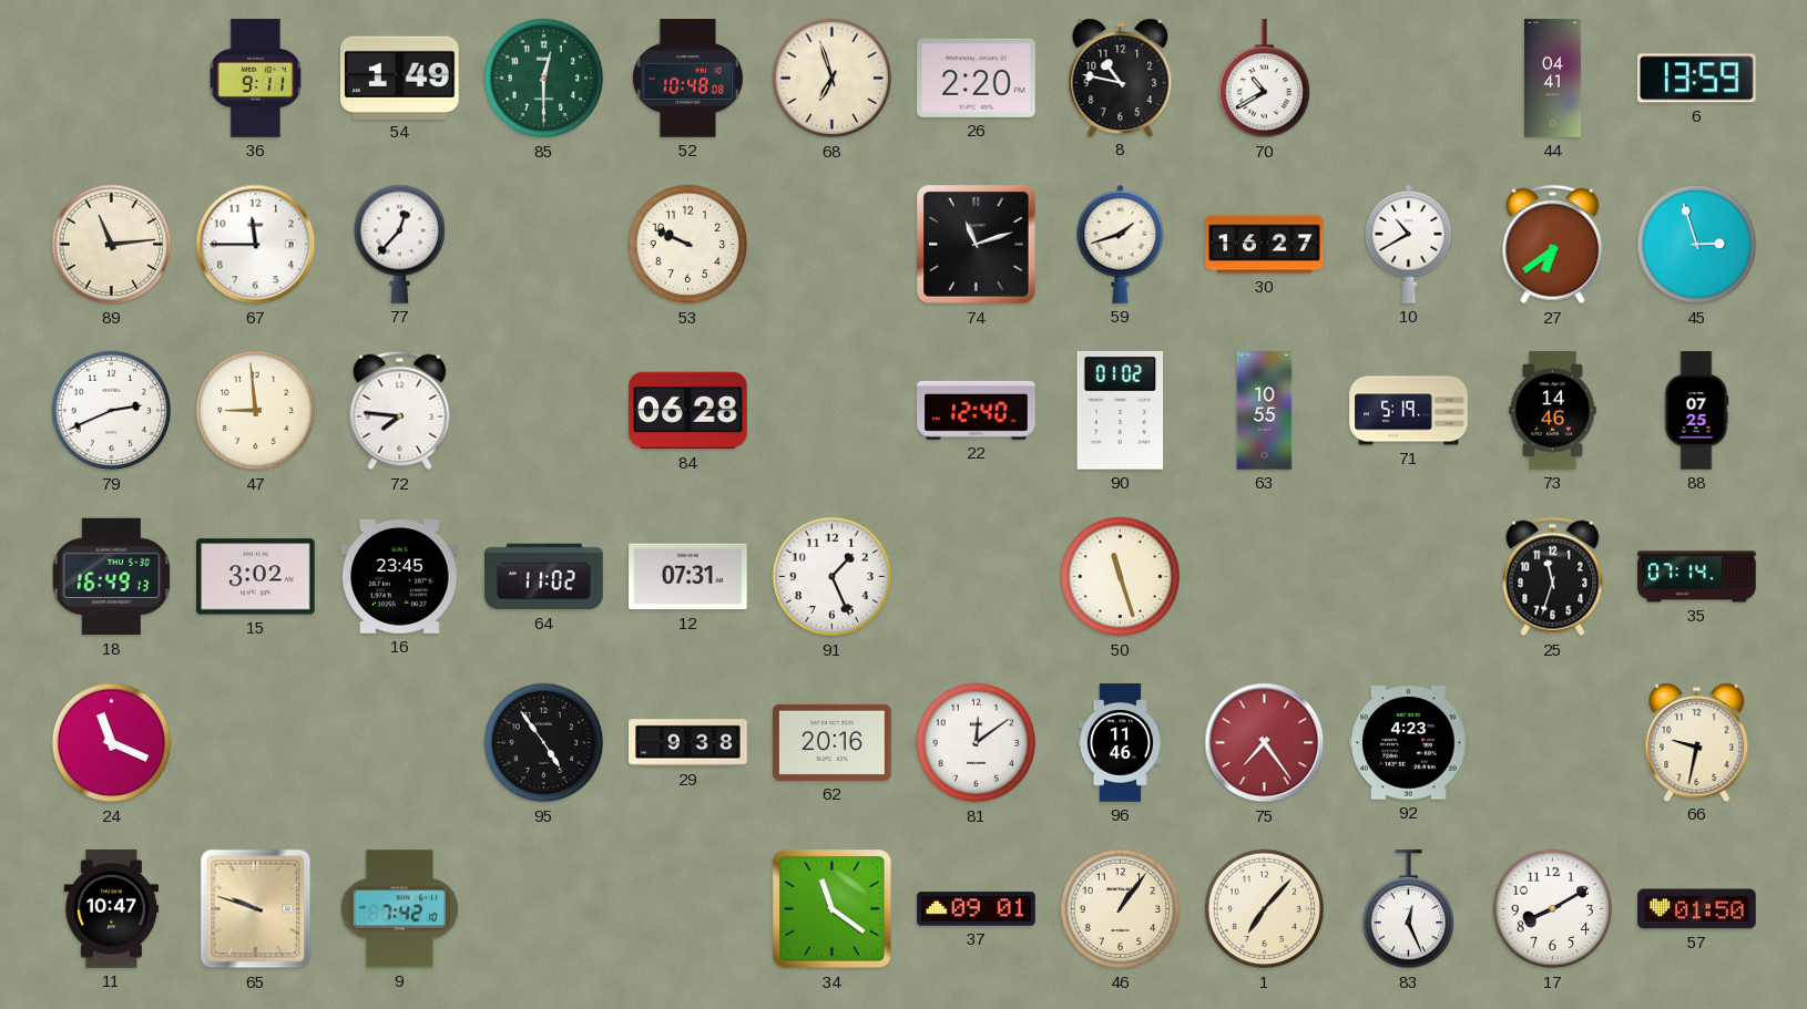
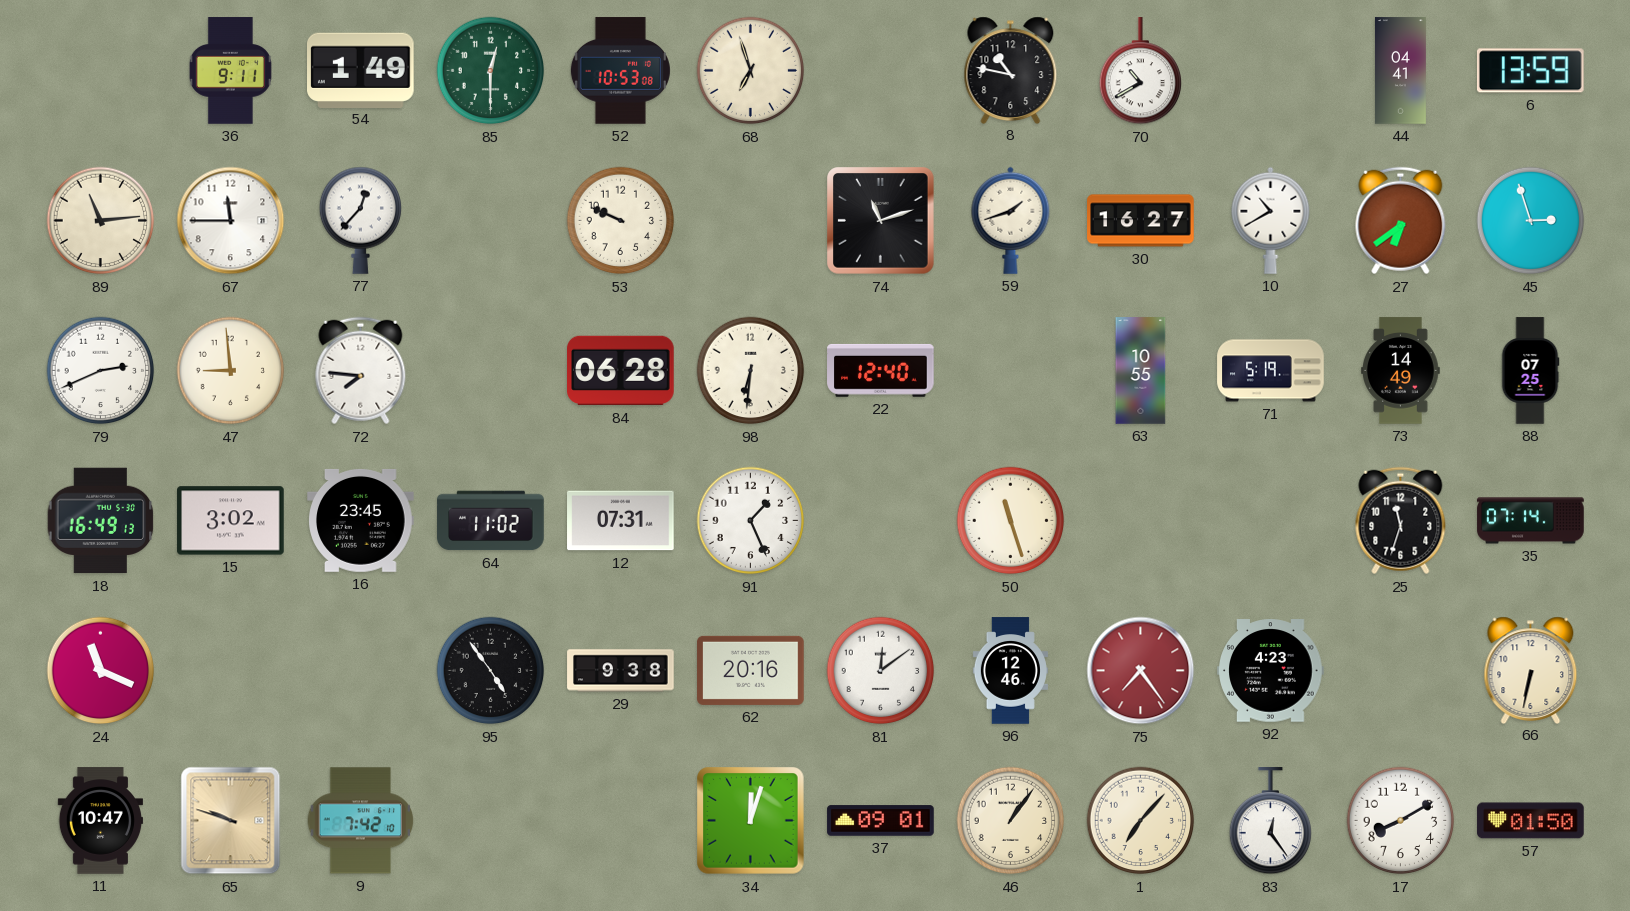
52: 10:48 -> 10:53 (620, 71)
26: 2:20 -> none (977, 78)
98: none -> 6:31 (751, 371)
90: 01:02 -> none (1121, 411)
73: 14:46 -> 14:49 (1401, 371)
96: 11:46 -> 12:46 (1010, 671)
66: 9:32 -> 6:32 (1531, 670)
34: 11:21 -> 12:03 (751, 821)
83: 12:26 -> 12:24 (1271, 821)
